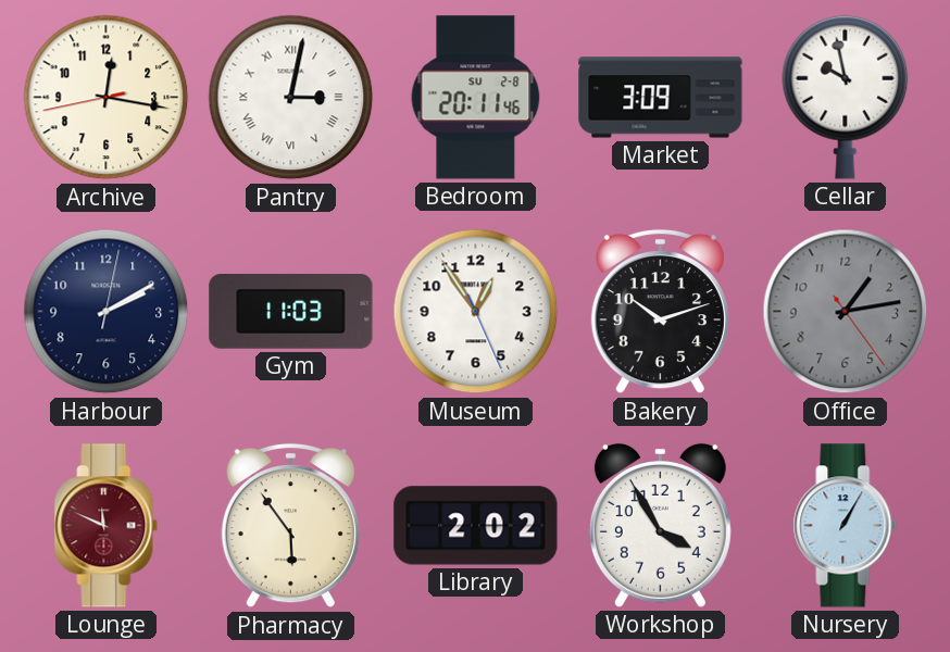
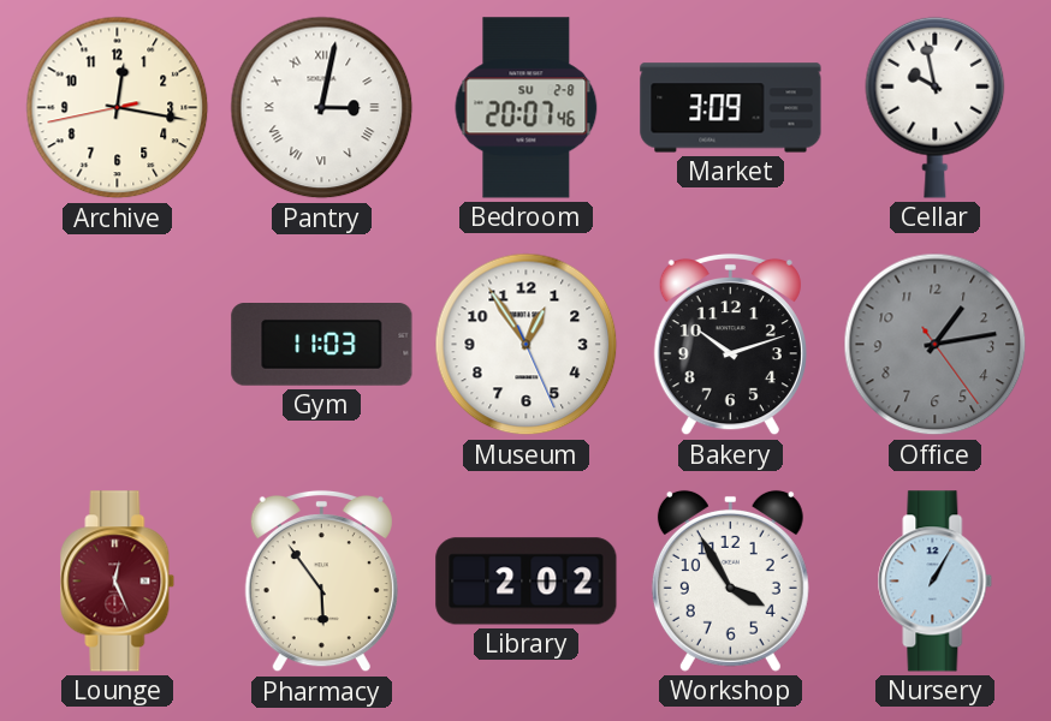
Bedroom: 20:11 -> 20:07 (527, 108)
Harbour: 2:10 -> none (107, 312)
Lounge: 11:49 -> 12:26 (118, 582)
